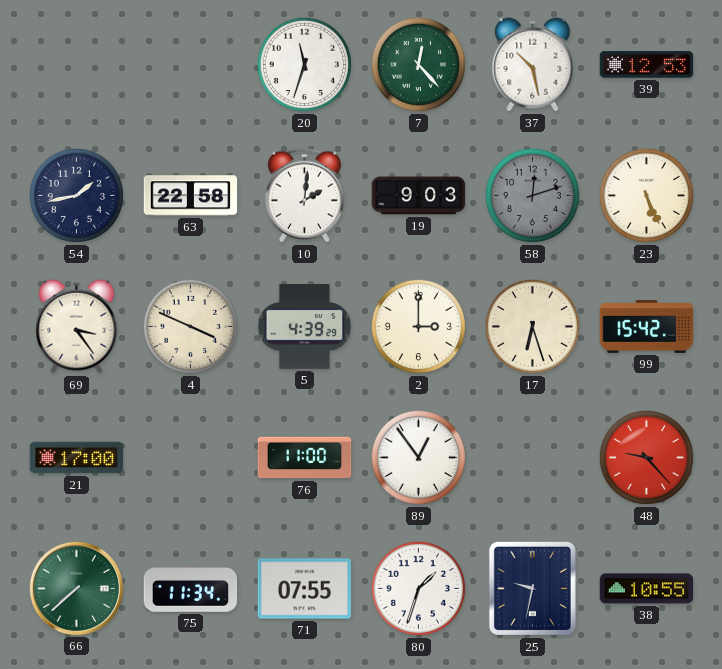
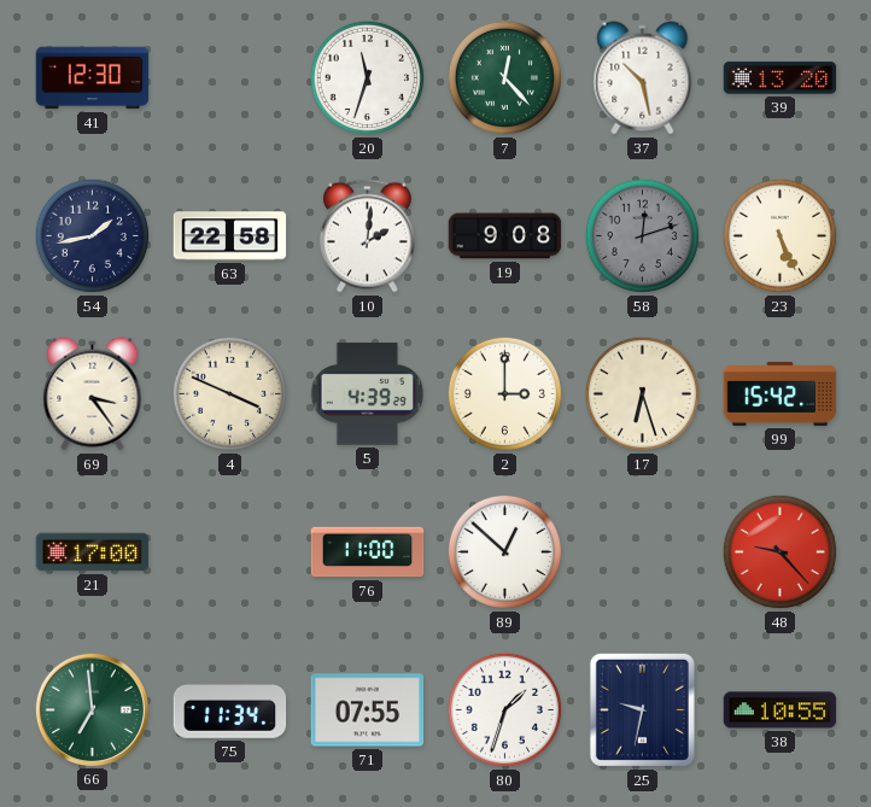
41: none -> 12:30 (93, 78)
39: 12:53 -> 13:20 (781, 78)
19: 9:03 -> 9:08 (505, 236)
89: 12:54 -> 12:52 (504, 551)
66: 7:38 -> 6:59 (92, 709)
